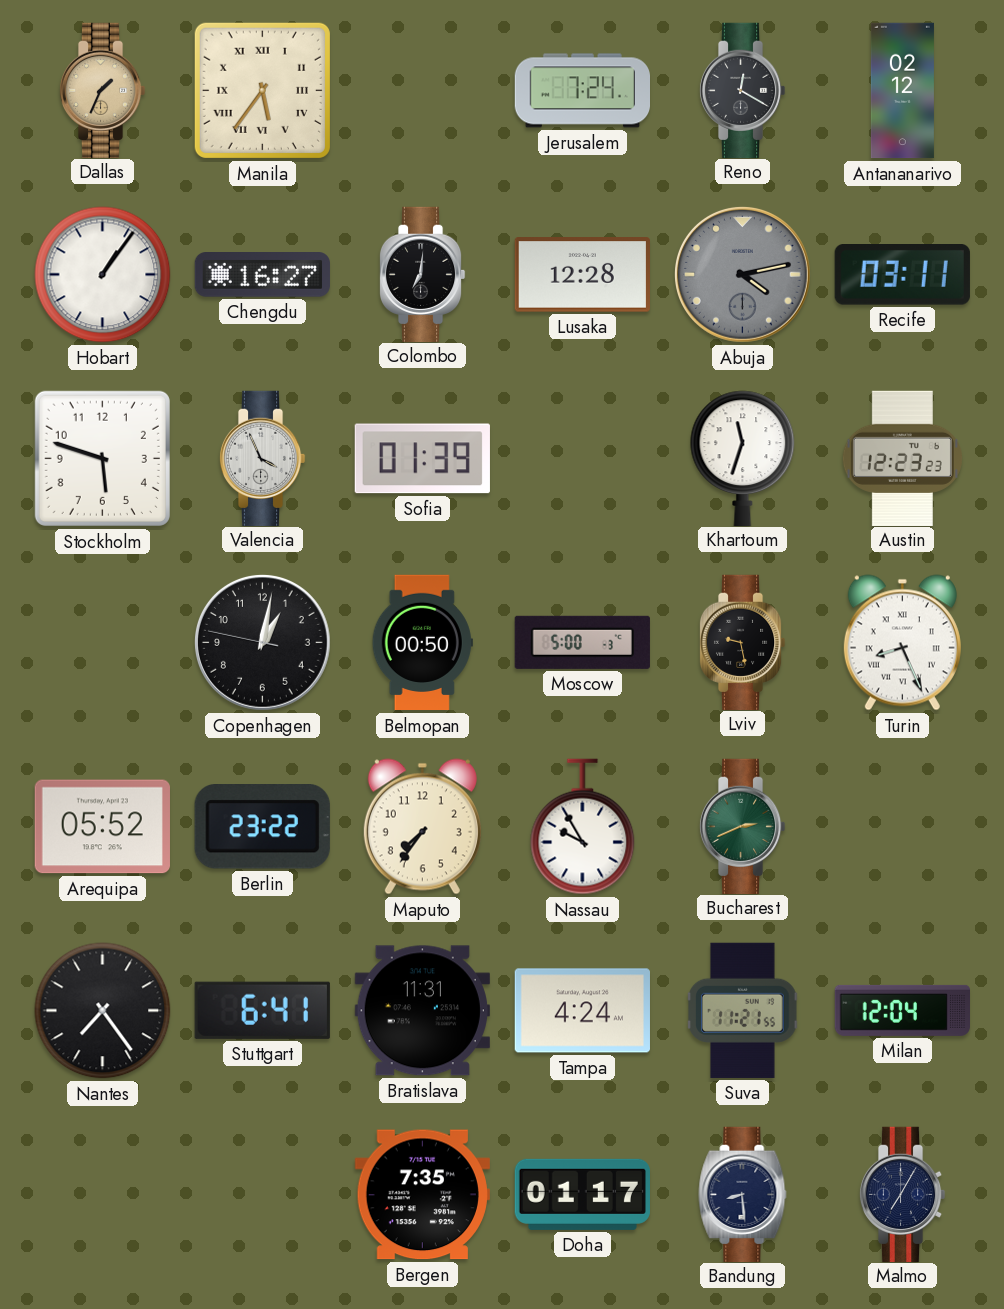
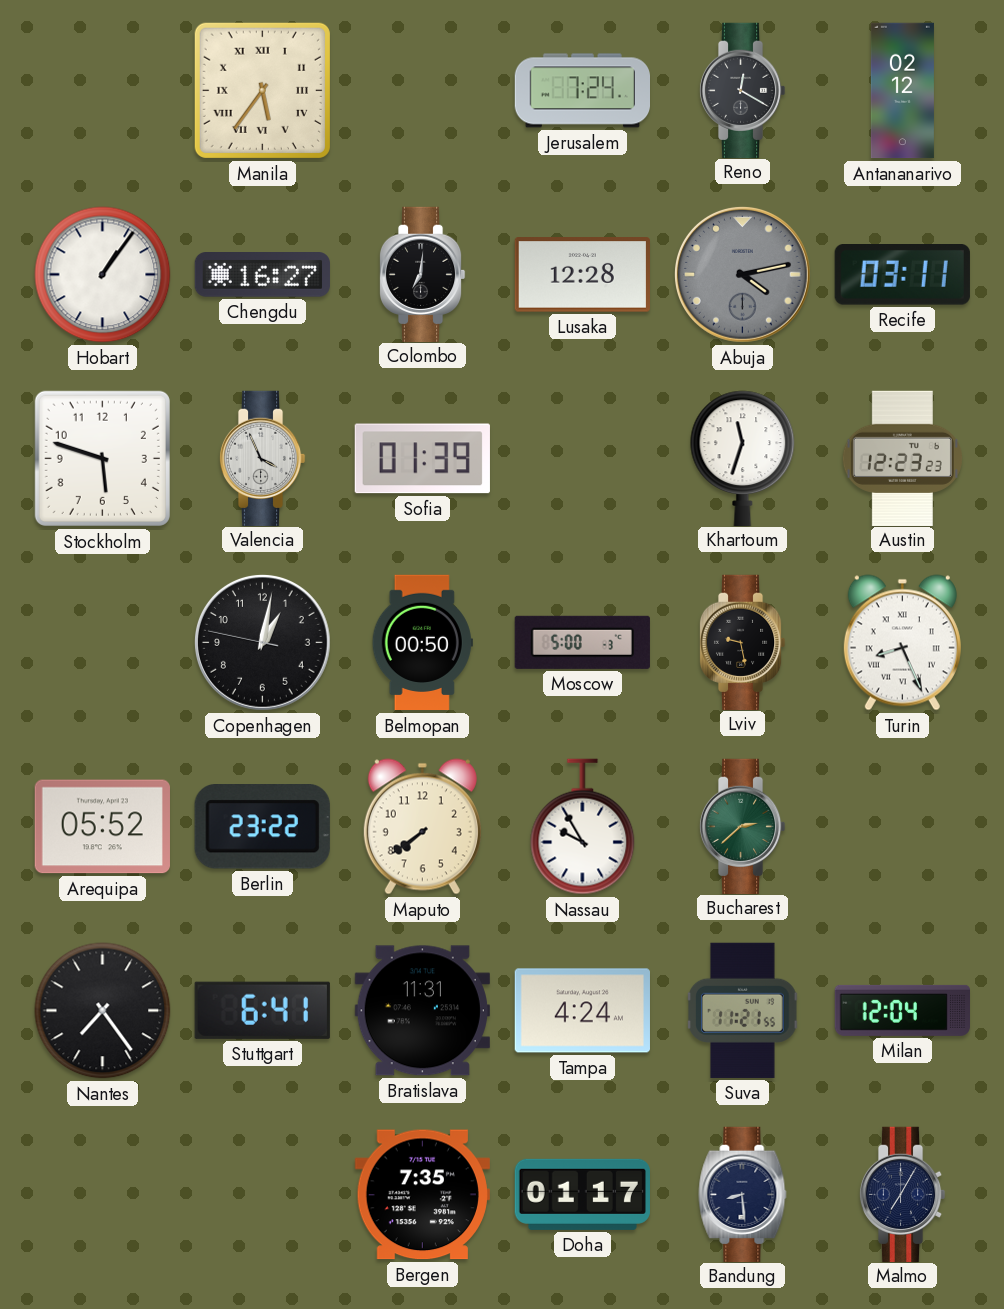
Dallas: 1:34 -> none (102, 90)
Maputo: 7:36 -> 7:39 (422, 827)
Bucharest: 2:41 -> 2:38 (742, 826)
